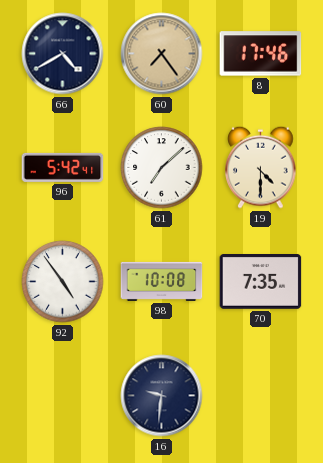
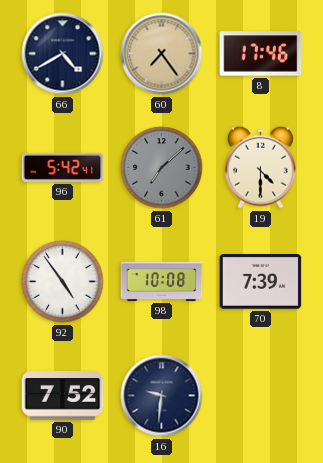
61 dial: white -> grey (162, 168)
70: 7:35 -> 7:39 (261, 282)
90: none -> 7:52 (63, 396)
